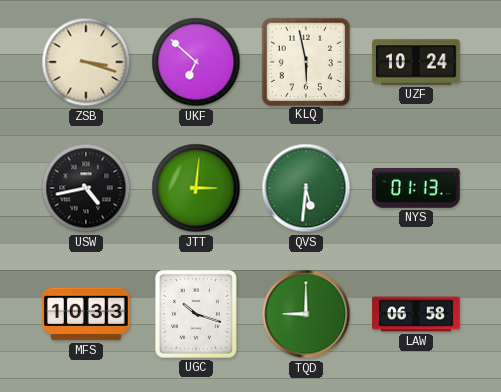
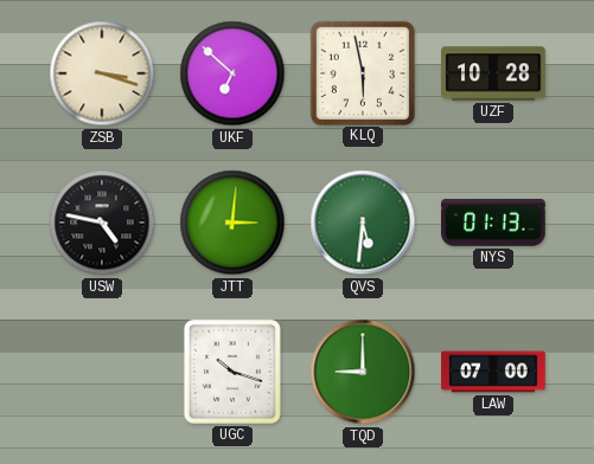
UZF: 10:24 -> 10:28 (493, 73)
USW: 4:43 -> 4:47 (102, 223)
MFS: 10:33 -> none (86, 314)
LAW: 06:58 -> 07:00 (493, 372)
